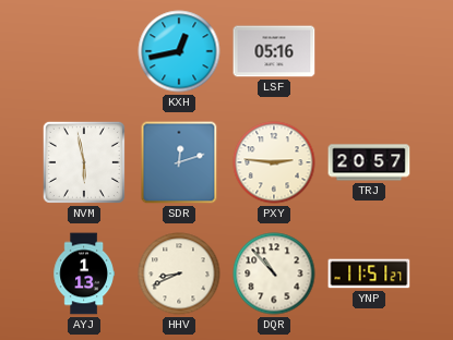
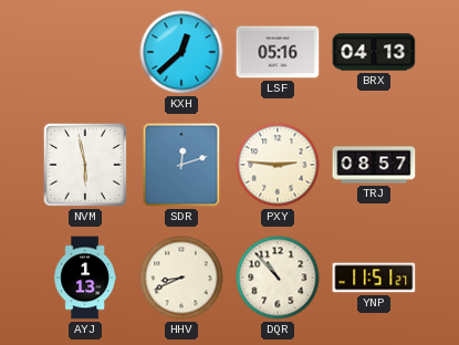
KXH: 12:43 -> 12:38 (181, 52)
BRX: none -> 04:13 (374, 52)
TRJ: 20:57 -> 08:57 (374, 165)
